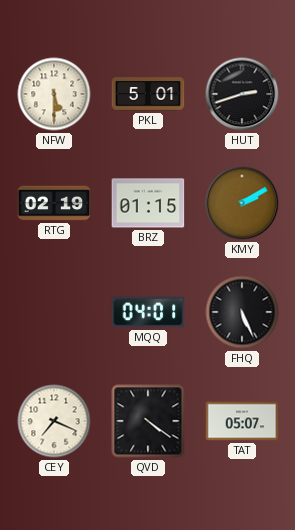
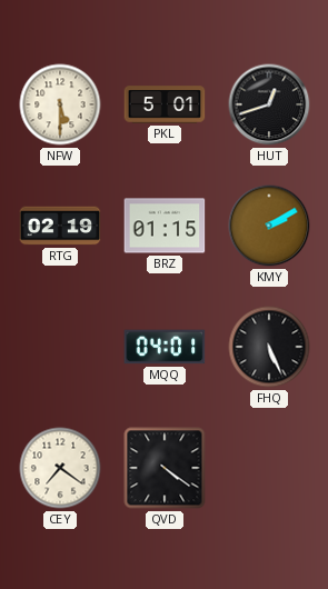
HUT: 2:42 -> 12:42 (269, 104)
CEY: 7:19 -> 7:21 (60, 468)
TAT: 05:07 -> none (242, 421)
